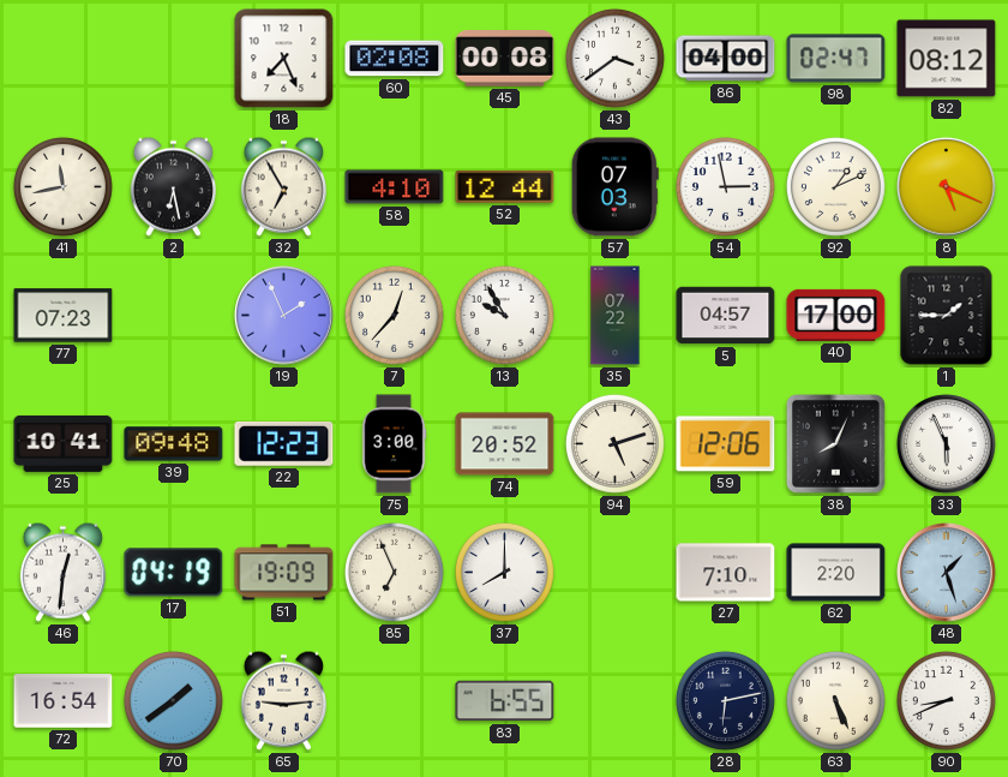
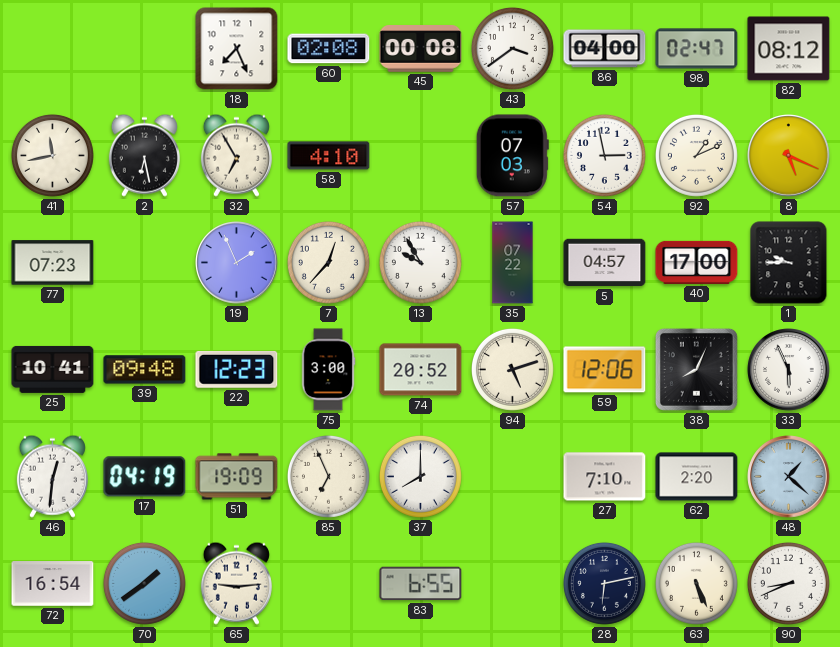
52: 12:44 -> none (505, 186)
1: 1:45 -> 9:45 (789, 263)
48: 1:27 -> 1:22 (789, 477)
